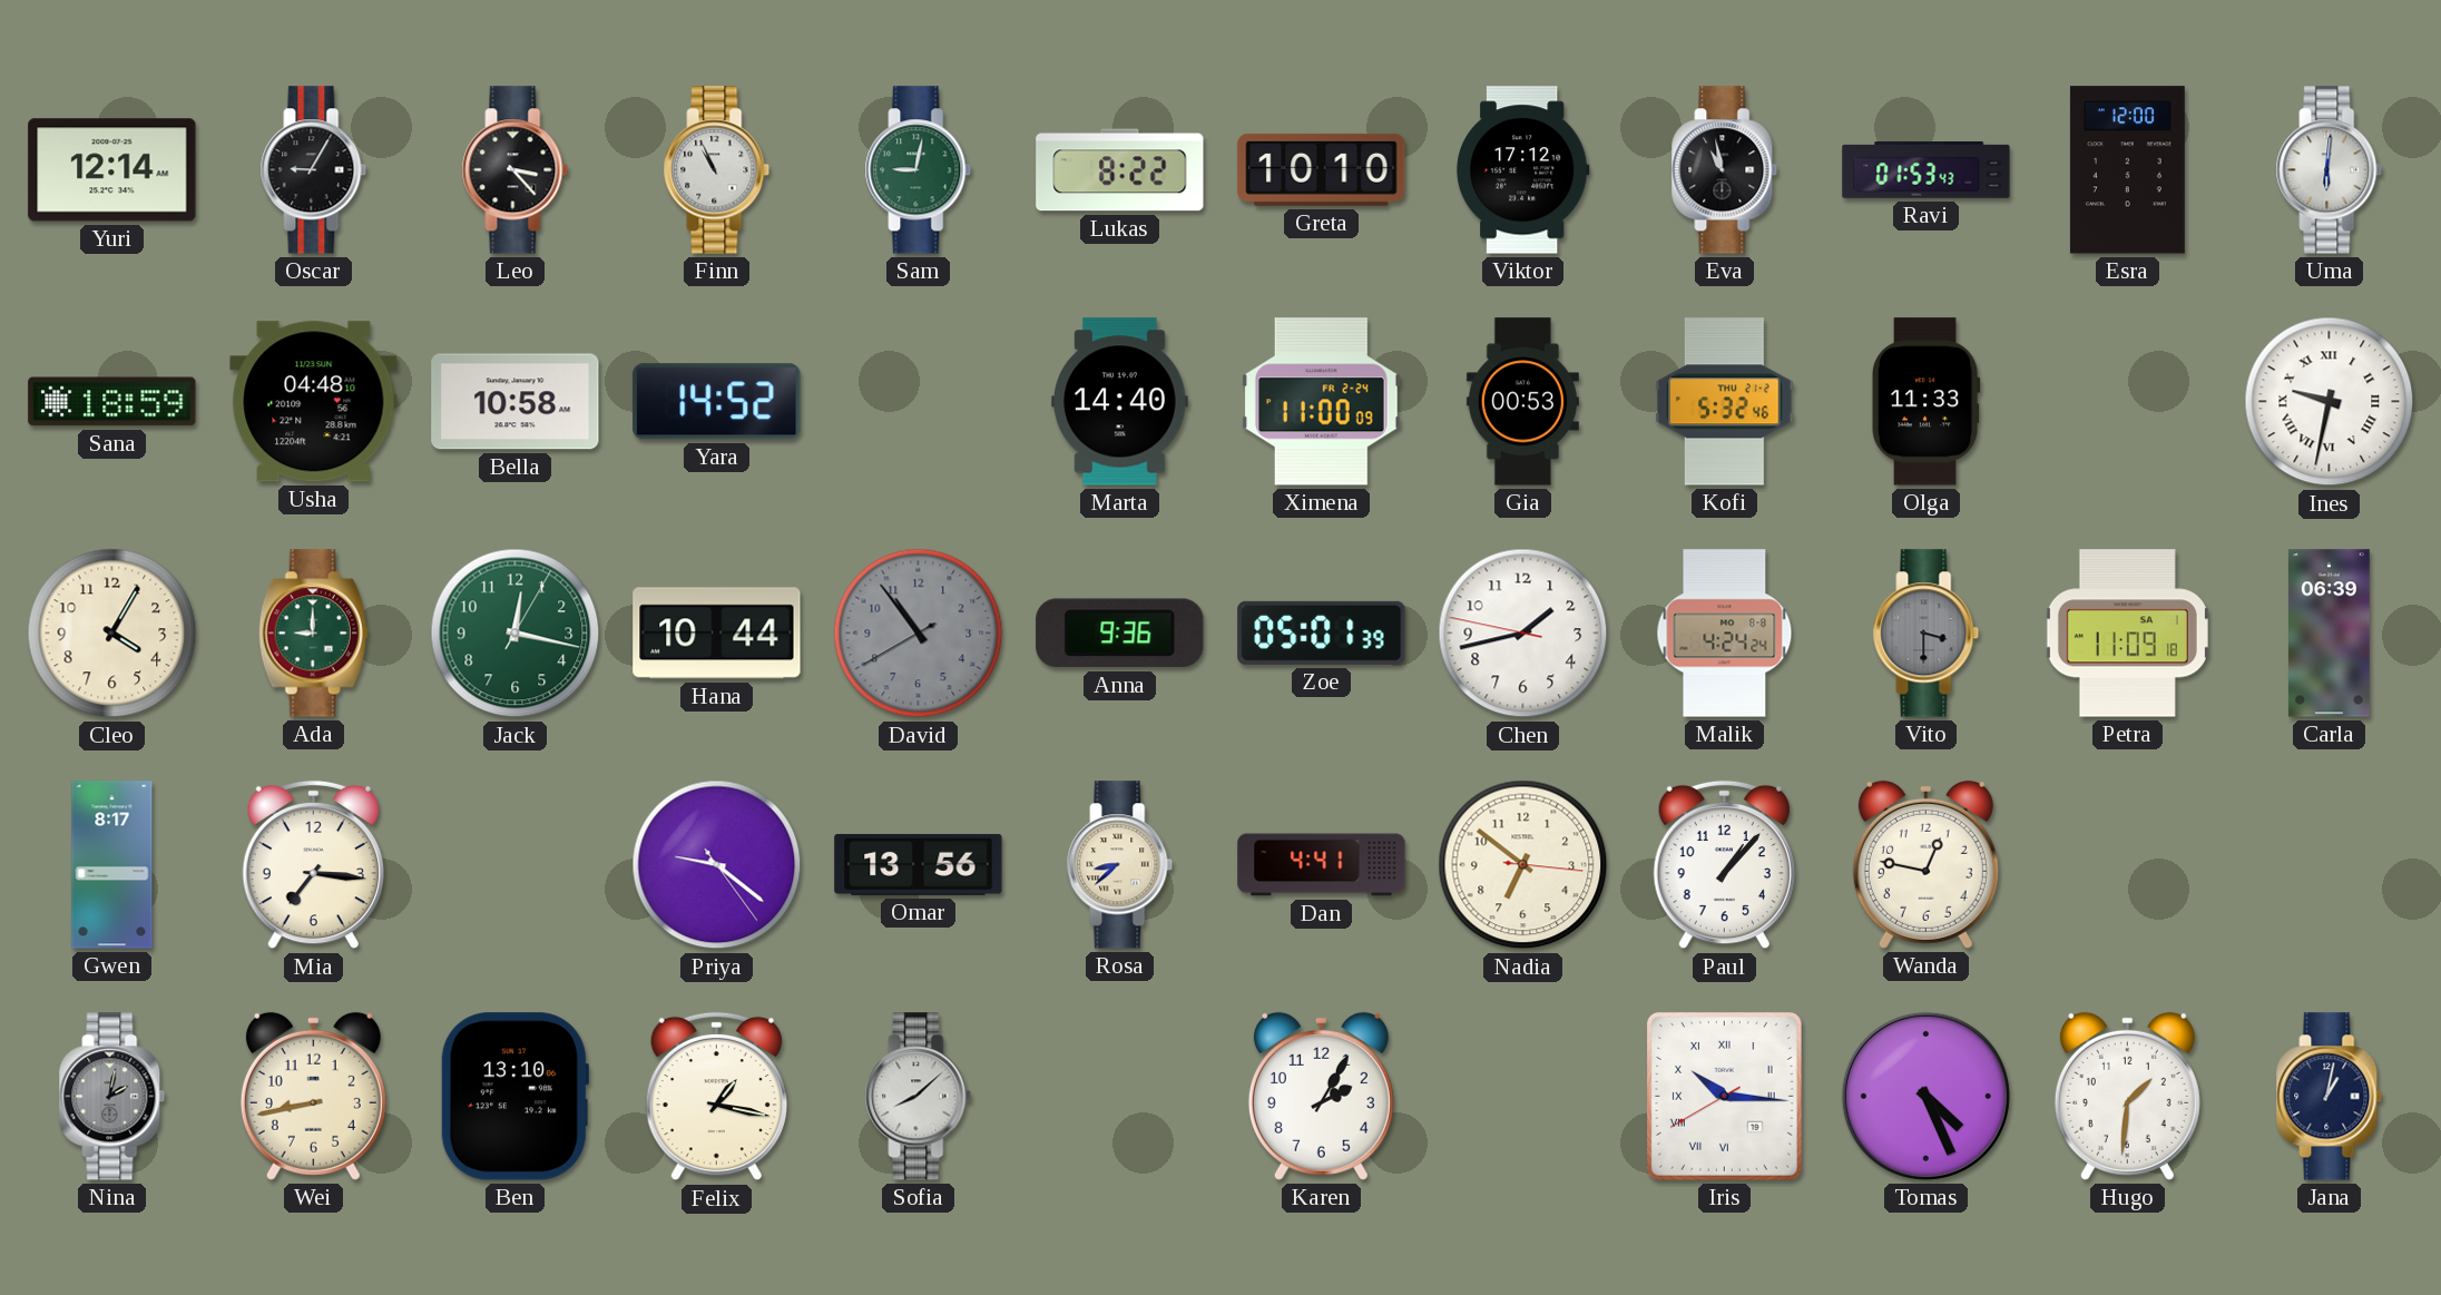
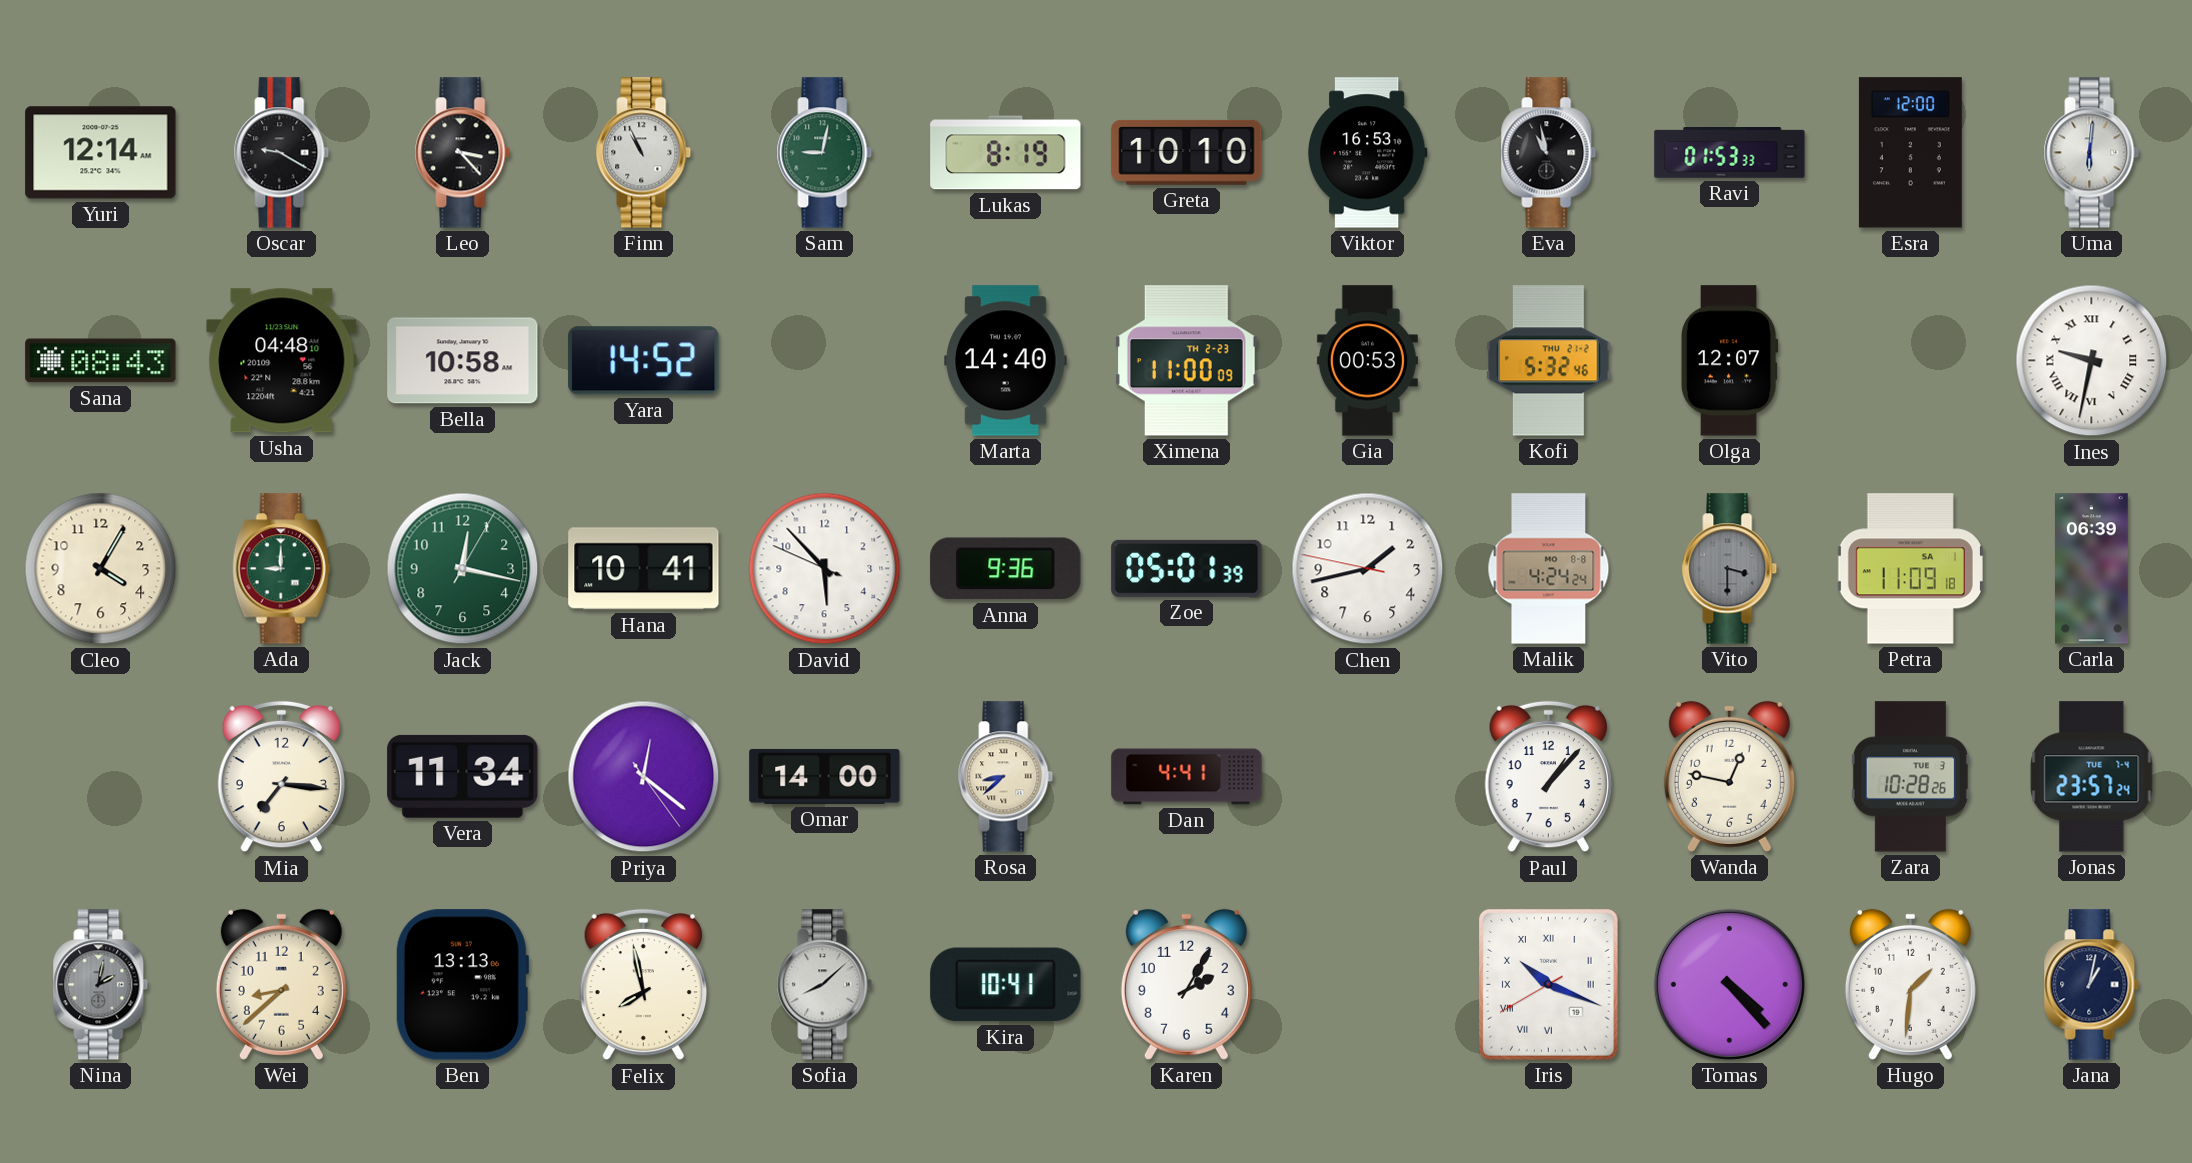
Oscar: 9:05 -> 9:20 (282, 153)
Lukas: 8:22 -> 8:19 (1006, 153)
Viktor: 17:12 -> 16:53 (1367, 153)
Ravi: 01:53:43 -> 01:53:33 (1730, 153)
Sana: 18:59 -> 08:43 (101, 361)
Ximena date: FR 2-24 -> TH 2-23 (1186, 361)
Olga: 11:33 -> 12:07 (1729, 361)
Hana: 10:44 -> 10:41 (644, 569)
David: 10:53 -> 5:52 (825, 569)
David dial: grey -> white (825, 569)
Gwen: 8:17 -> none (112, 865)
Vera: none -> 11:34 (463, 776)
Priya: 9:21 -> 12:21 (644, 777)
Omar: 13:56 -> 14:00 (825, 776)
Nadia: 6:51 -> none (1523, 865)
Zara: none -> 10:28 (1910, 777)
Jonas: none -> 23:57 (2092, 777)
Wei: 8:43 -> 8:38 (281, 984)
Ben: 13:10 -> 13:13 (462, 985)
Felix: 1:17 -> 7:58 (643, 985)
Kira: none -> 10:41 (1006, 985)
Iris: 10:15 -> 10:18 (1549, 985)
Tomas: 4:26 -> 4:23 (1729, 984)
